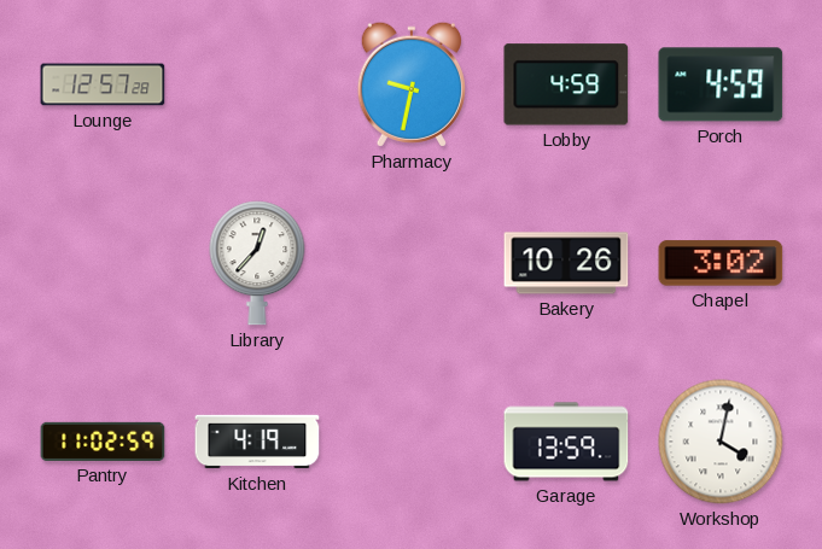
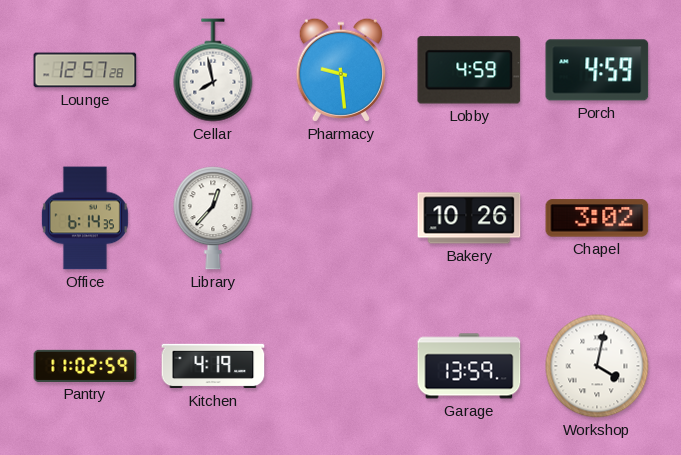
Cellar: none -> 7:58 (213, 70)
Pharmacy: 9:32 -> 9:29 (340, 70)
Office: none -> 6:14 (85, 218)
